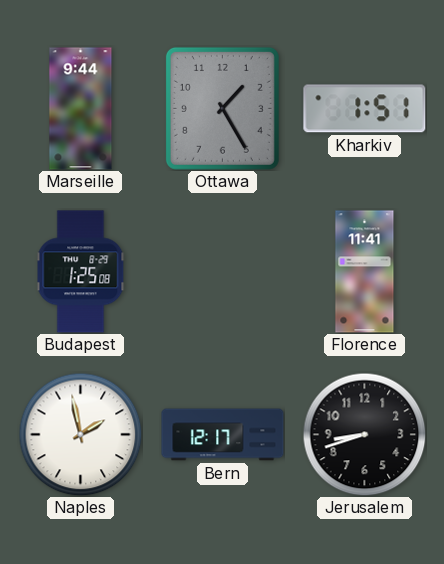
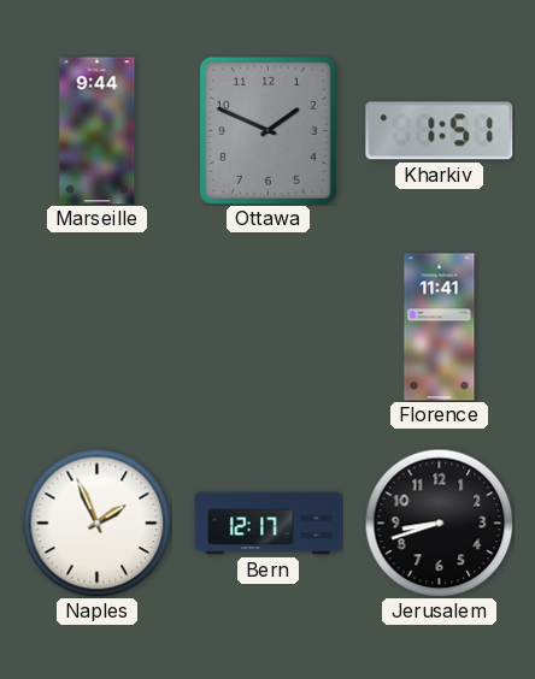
Ottawa: 1:25 -> 1:49 (267, 130)
Budapest: 1:25 -> none (81, 272)
Naples: 1:58 -> 1:56 (96, 522)
